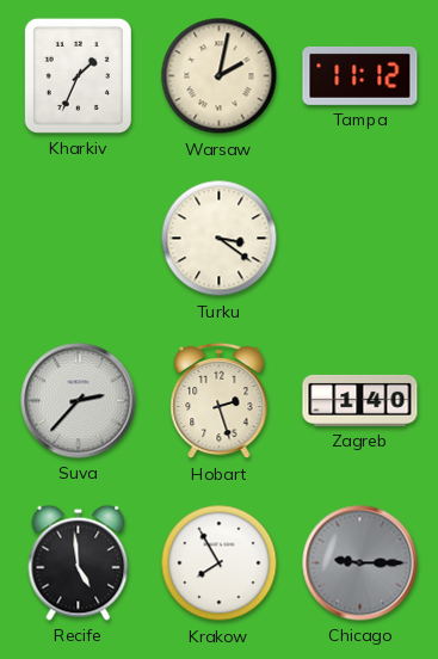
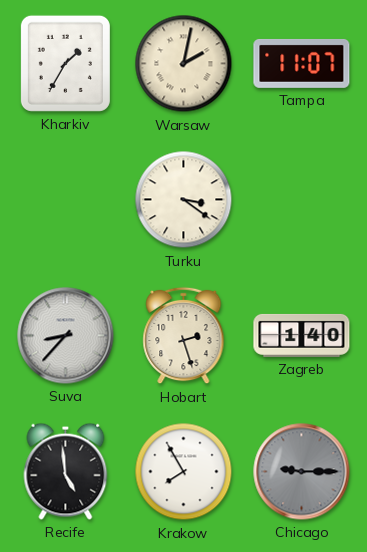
Kharkiv: 1:34 -> 1:35 (65, 63)
Tampa: 11:12 -> 11:07 (302, 63)
Suva: 2:37 -> 8:37 (66, 336)
